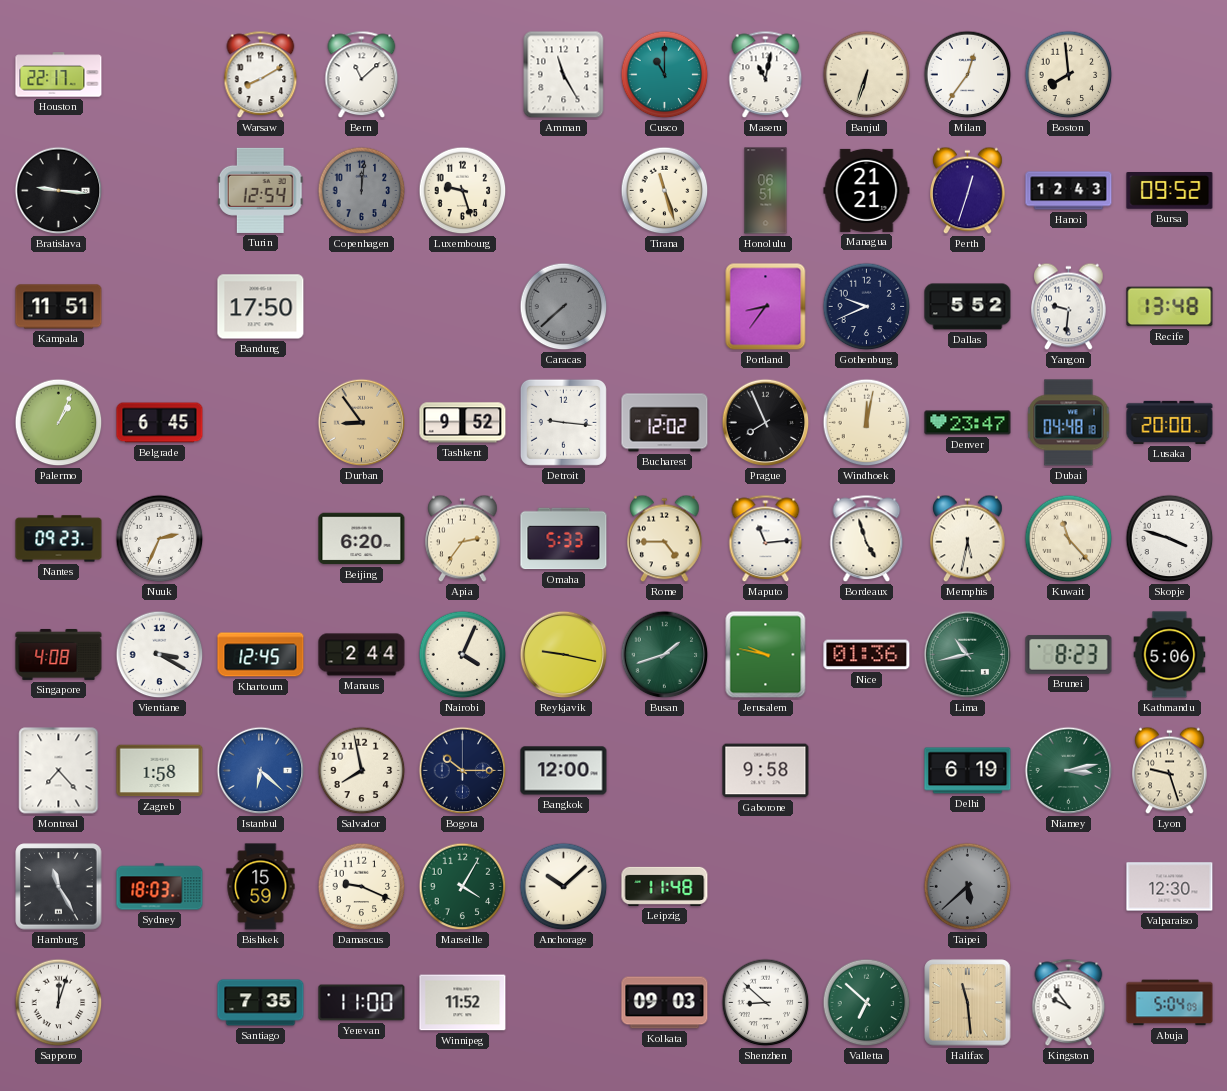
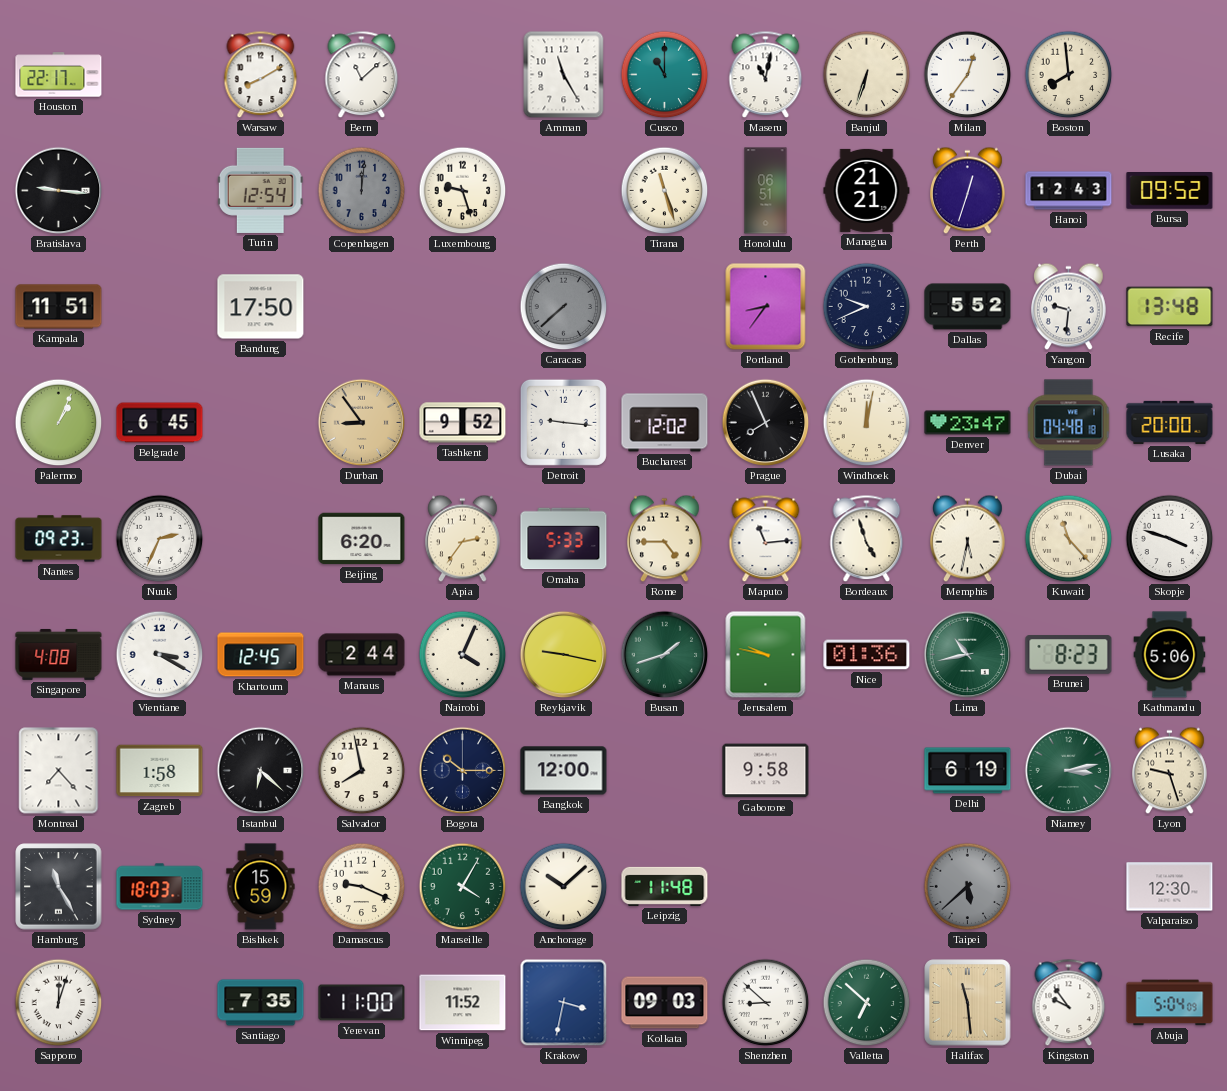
Istanbul dial: blue -> black (261, 771)
Krakow: none -> 3:32 (564, 1003)
